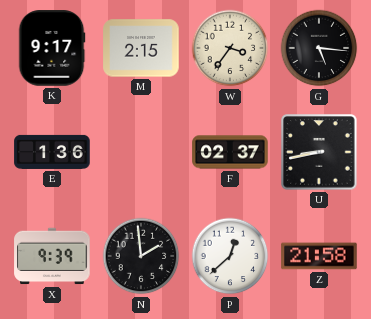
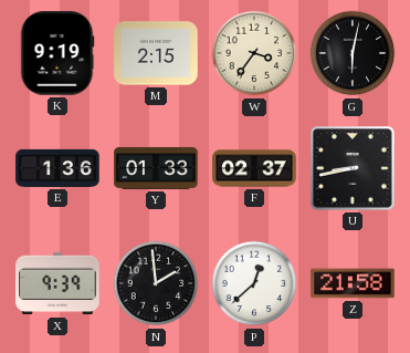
K: 9:17 -> 9:19 (57, 53)
G: 5:16 -> 6:02 (353, 53)
Y: none -> 01:33 (156, 168)
